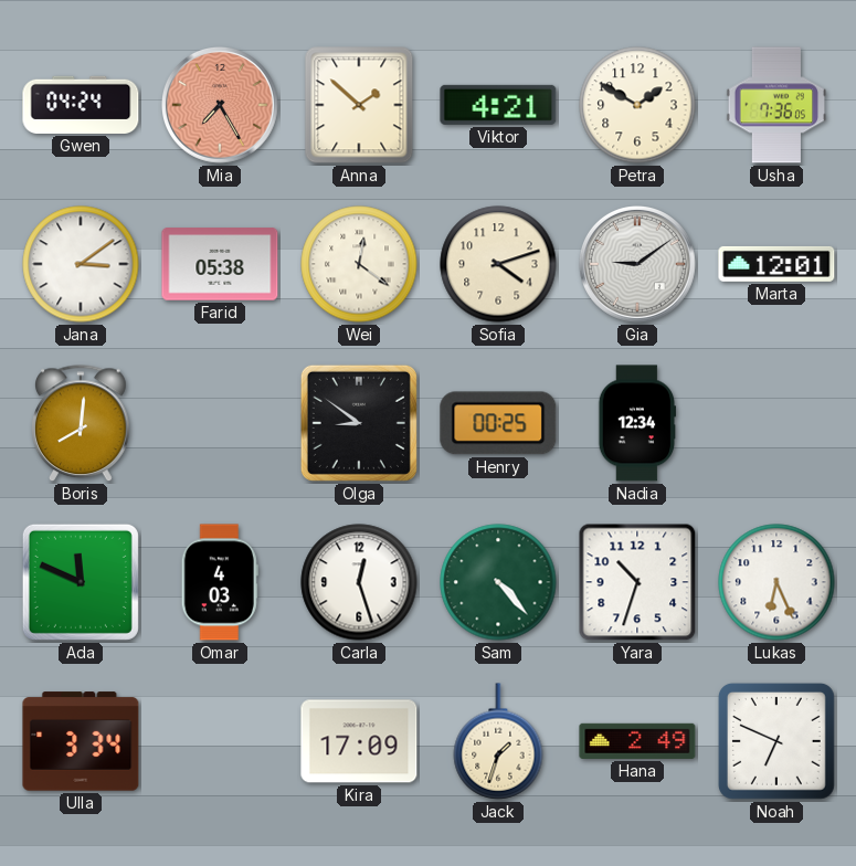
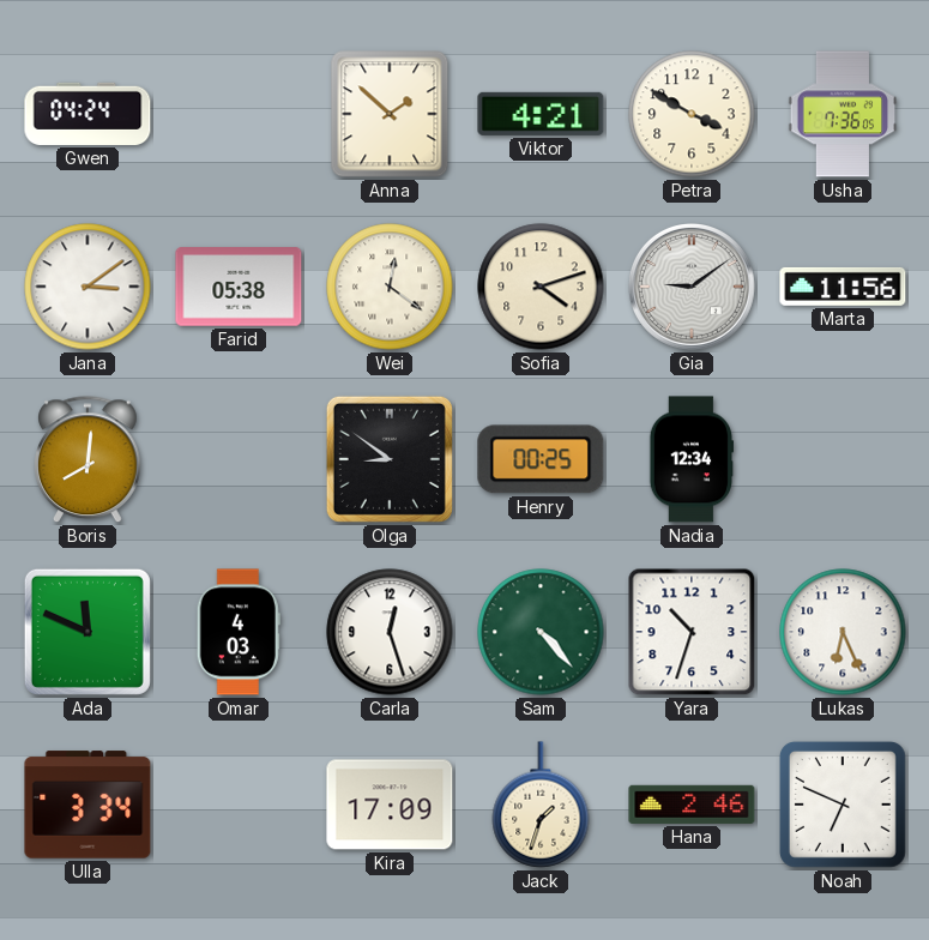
Mia: 7:25 -> none (221, 106)
Petra: 1:50 -> 3:50 (692, 114)
Marta: 12:01 -> 11:56 (843, 287)
Hana: 2:49 -> 2:46 (692, 805)
